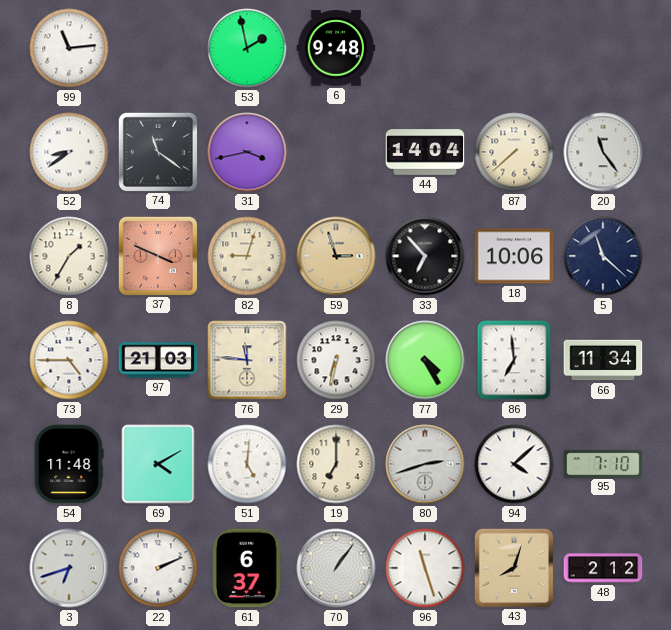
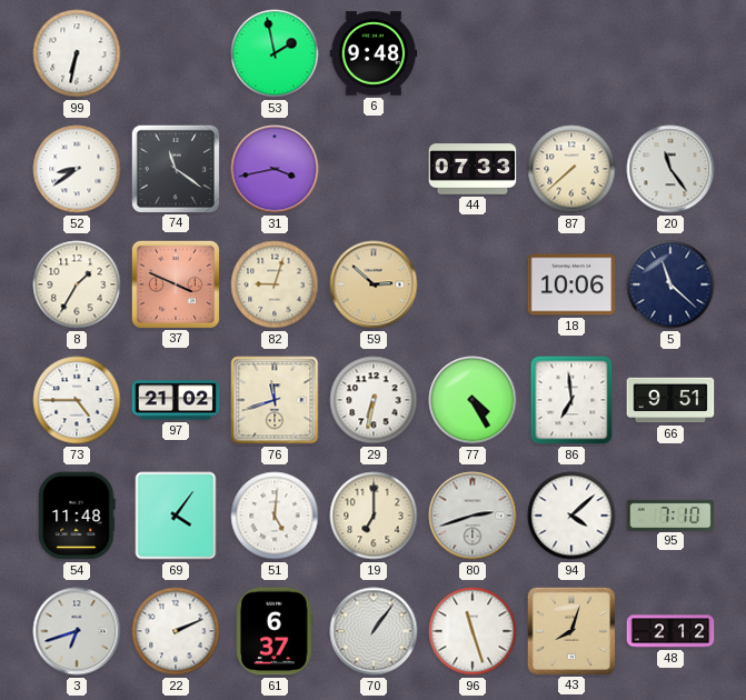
99: 11:14 -> 6:32 (77, 53)
44: 14:04 -> 07:33 (473, 169)
59: 2:57 -> 2:52 (374, 284)
33: 6:53 -> none (425, 256)
97: 21:03 -> 21:02 (176, 400)
76: 11:46 -> 11:42 (275, 400)
66: 11:34 -> 9:51 (670, 400)
69: 4:10 -> 4:06 (176, 516)
